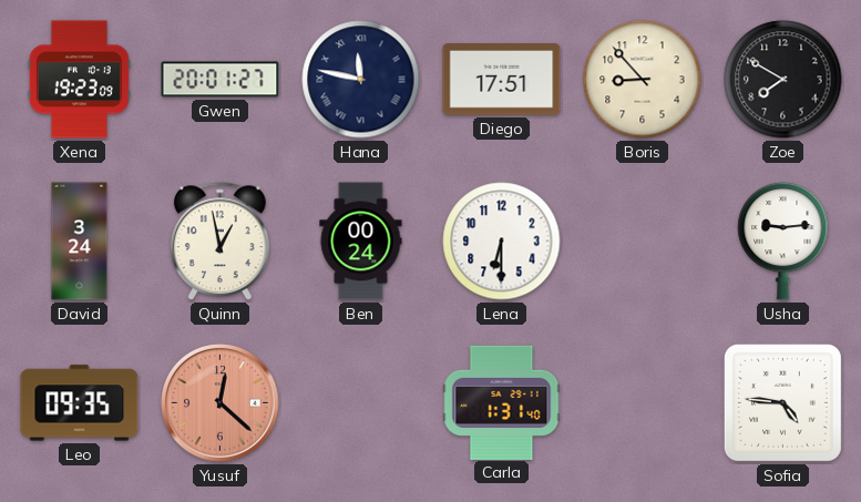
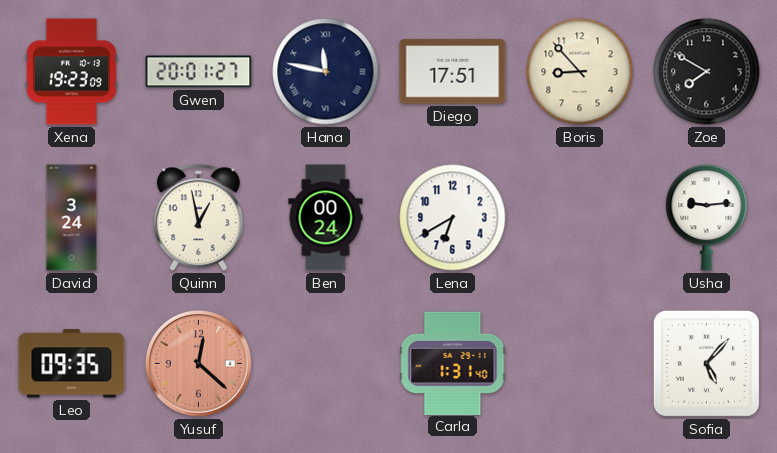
Lena: 6:30 -> 6:40 (453, 218)
Sofia: 4:46 -> 5:07 (706, 363)
